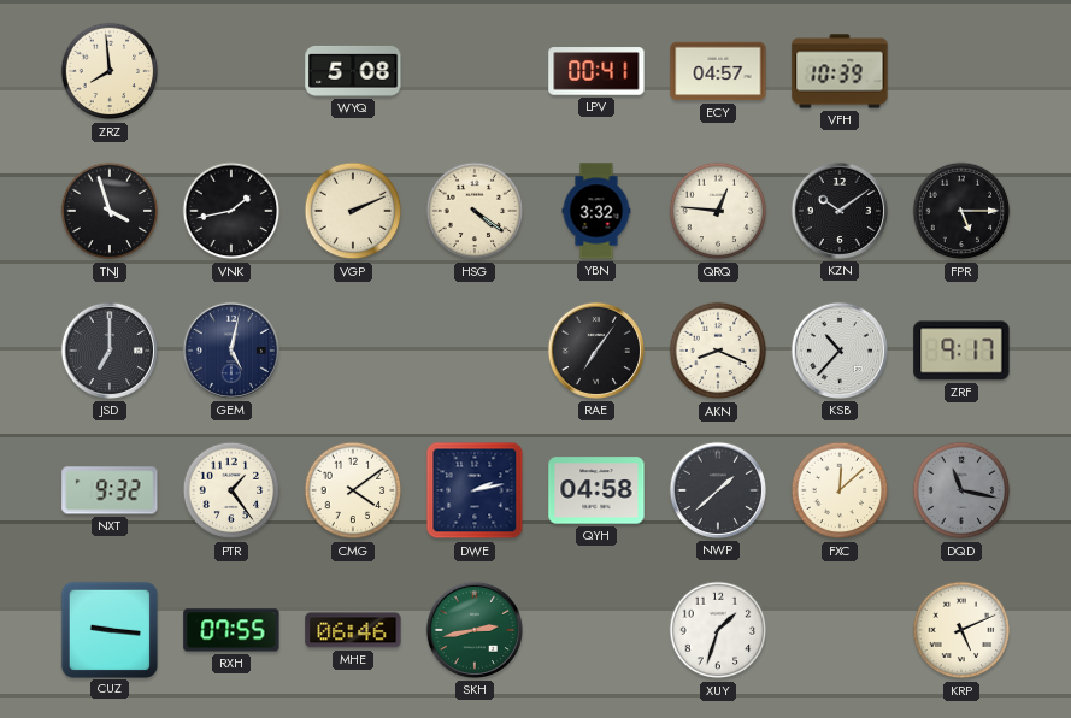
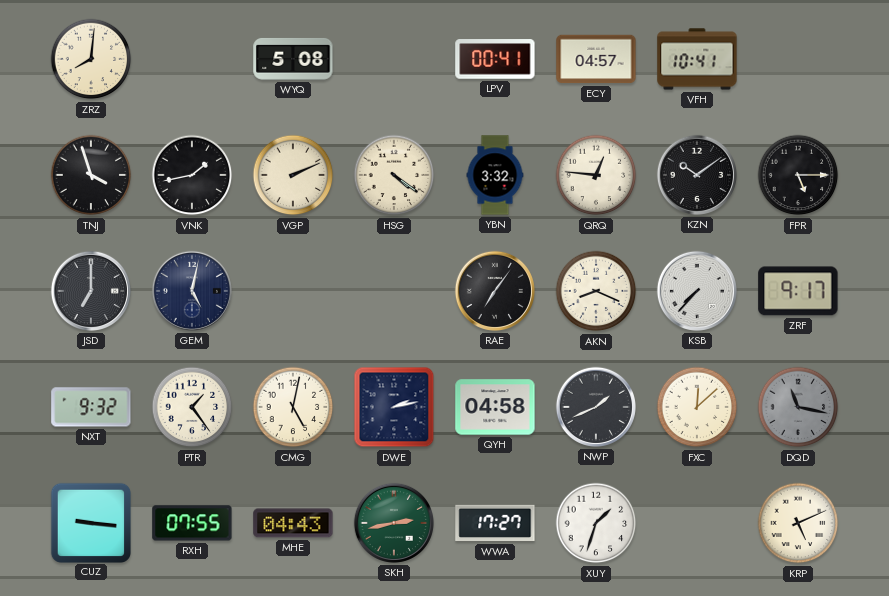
ZRZ: 7:59 -> 8:01 (91, 59)
VFH: 10:39 -> 10:41 (697, 59)
KSB: 10:37 -> 7:37 (697, 291)
CMG: 4:09 -> 5:02 (293, 407)
NWP: 1:38 -> 1:41 (596, 407)
MHE: 06:46 -> 04:43 (293, 523)
WWA: none -> 17:27 (495, 523)
